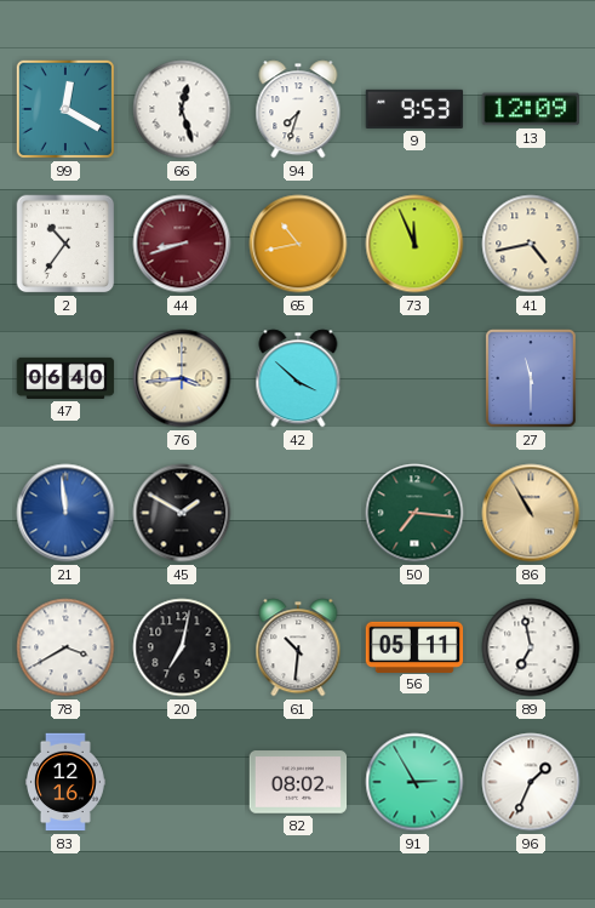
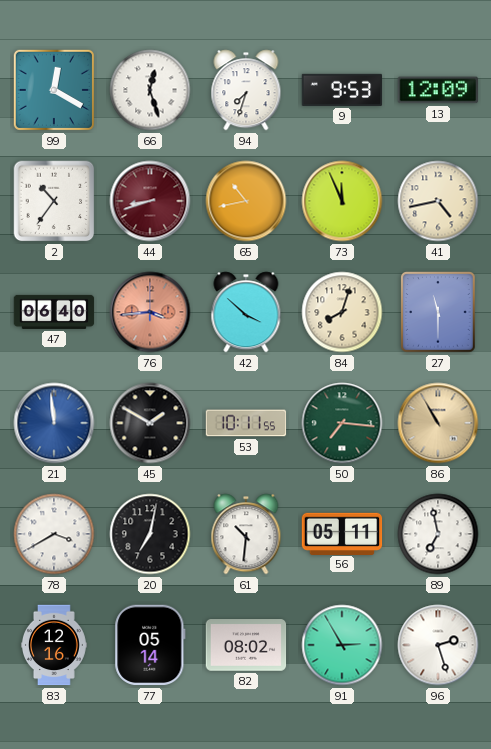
76 dial: cream -> salmon (150, 312)
84: none -> 8:03 (342, 312)
53: none -> 10:11 (246, 423)
77: none -> 05:14 (150, 645)
96: 1:34 -> 2:27 (438, 645)
